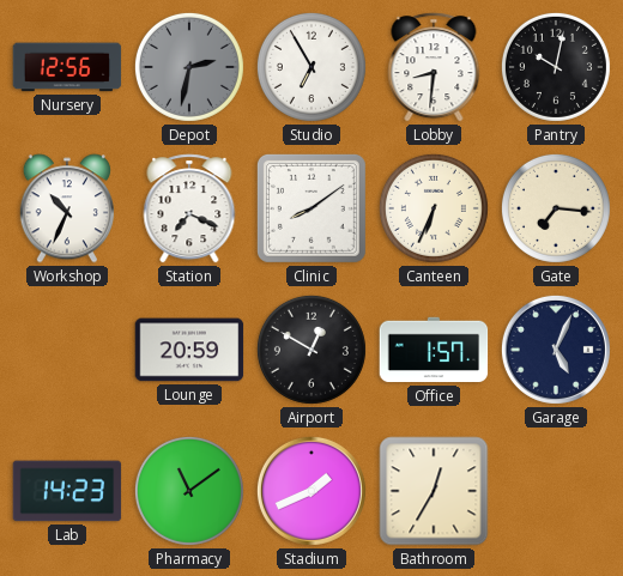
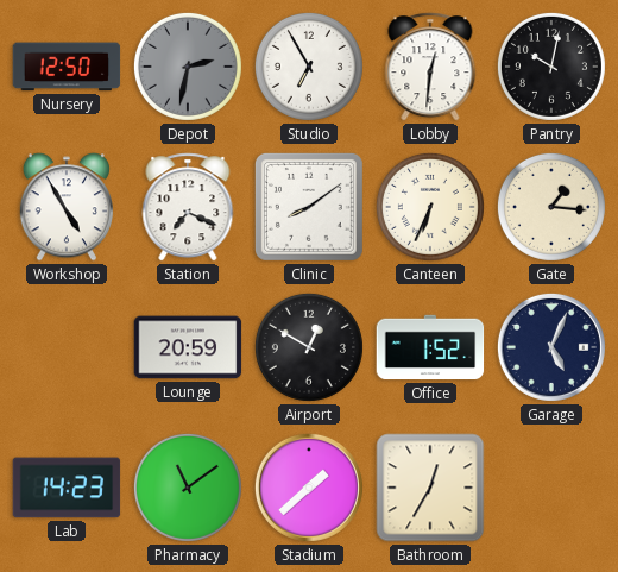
Nursery: 12:56 -> 12:50 (67, 67)
Lobby: 8:31 -> 12:31 (430, 67)
Workshop: 10:34 -> 4:55 (67, 207)
Gate: 7:16 -> 1:16 (551, 207)
Office: 1:57 -> 1:52 (430, 347)
Stadium: 1:41 -> 1:38 (309, 488)
